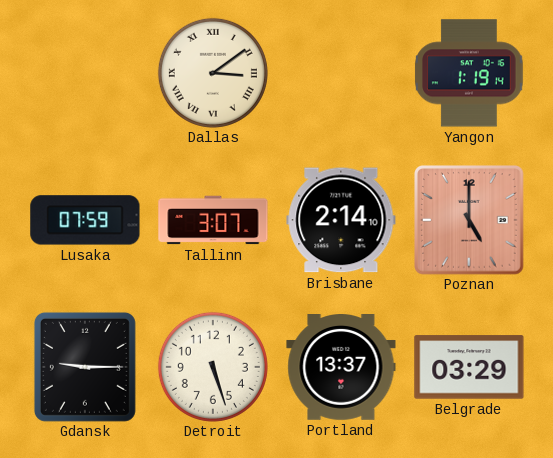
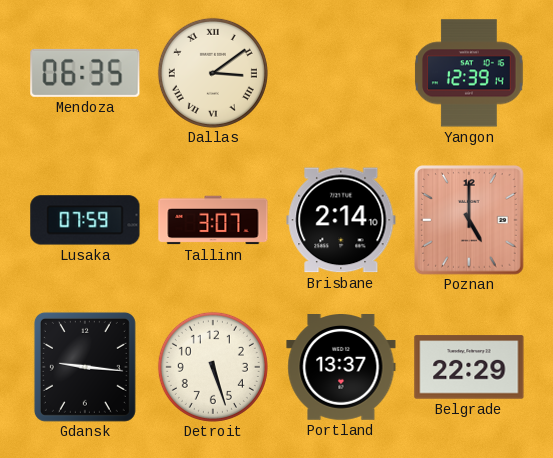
Mendoza: none -> 06:35 (85, 73)
Yangon: 1:19 -> 12:39 (469, 73)
Gdansk: 9:15 -> 9:16 (85, 367)
Belgrade: 03:29 -> 22:29 (469, 367)
